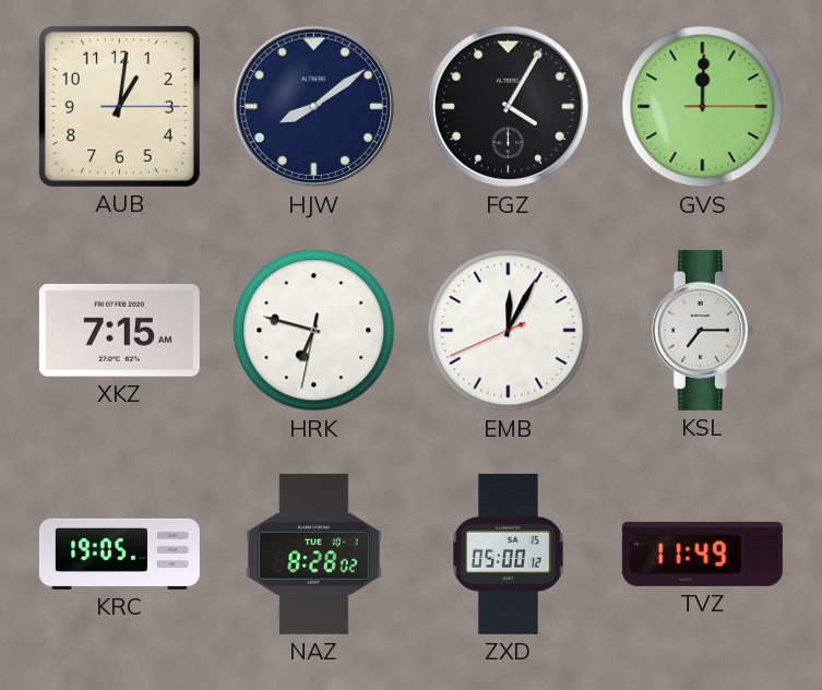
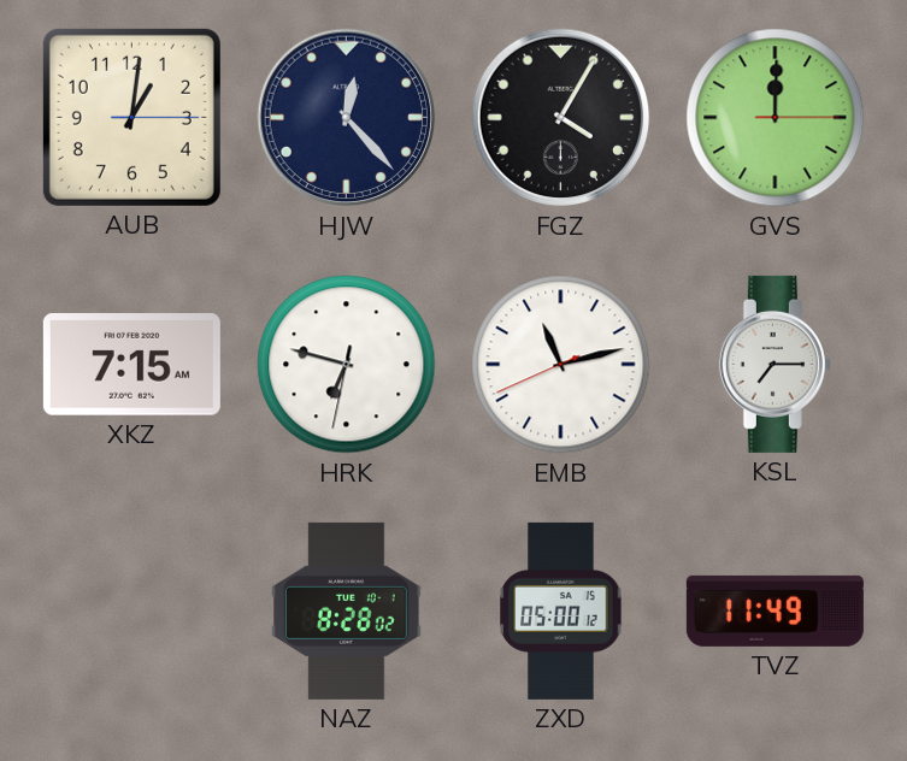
HJW: 8:09 -> 12:23 (347, 118)
EMB: 12:04 -> 11:12 (561, 365)
KRC: 19:05 -> none (119, 554)
